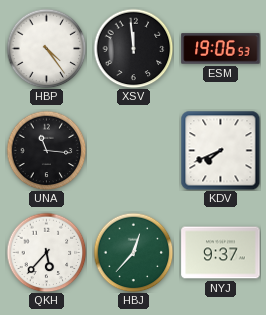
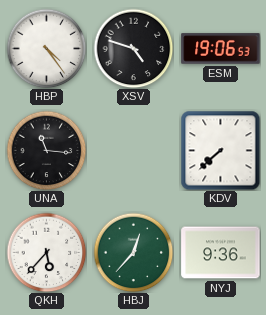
XSV: 11:59 -> 4:48 (133, 48)
KDV: 7:41 -> 7:38 (220, 150)
NYJ: 9:37 -> 9:36 (221, 253)
